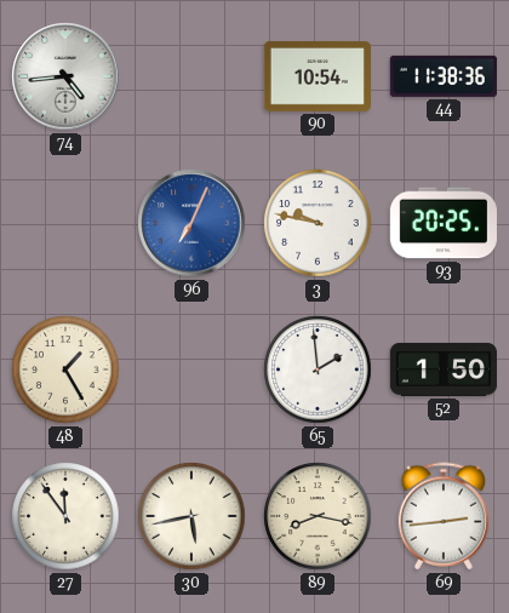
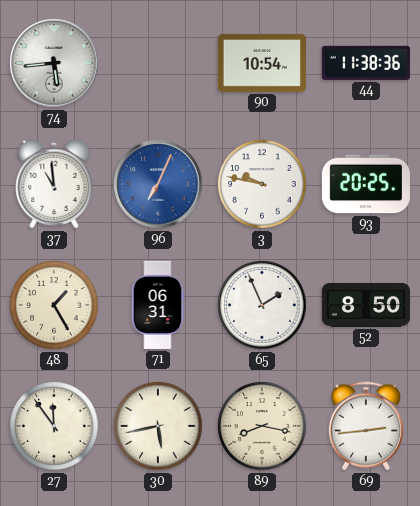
74: 4:44 -> 5:44 (54, 63)
37: none -> 10:59 (54, 184)
71: none -> 06:31 (158, 305)
65: 1:59 -> 1:56 (262, 305)
52: 1:50 -> 8:50 (366, 305)
